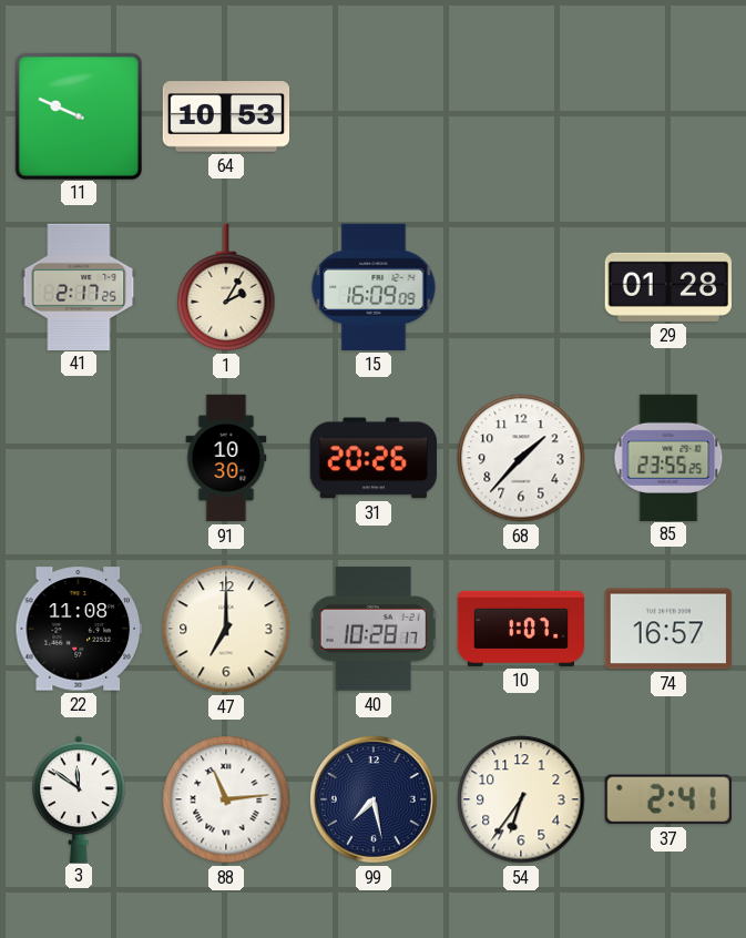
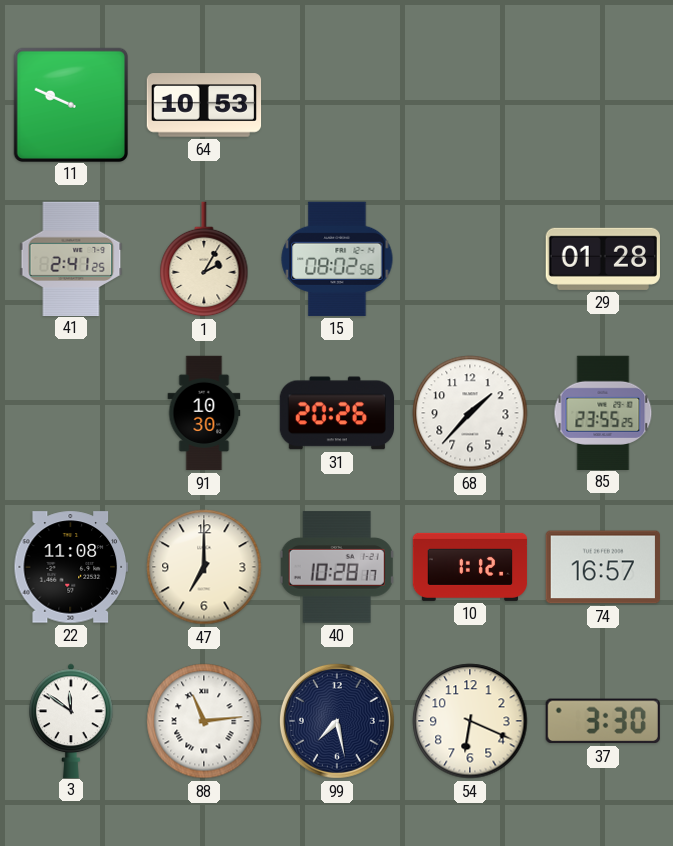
41: 2:17 -> 2:41 (71, 258)
15: 16:09 -> 08:02 (337, 259)
10: 1:07 -> 1:12 (470, 567)
54: 6:36 -> 6:19 (470, 721)
37: 2:41 -> 3:30 (603, 721)
